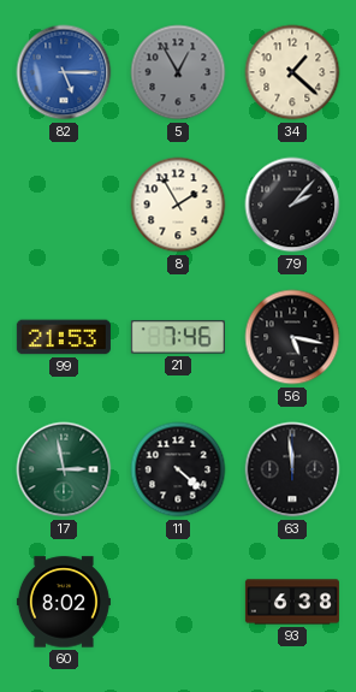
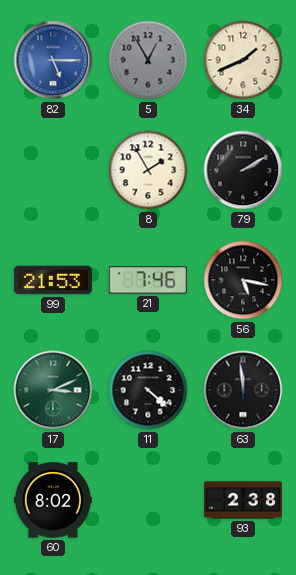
34: 1:22 -> 1:41 (243, 60)
79: 2:07 -> 2:10 (243, 170)
17: 2:58 -> 3:11 (53, 390)
93: 6:38 -> 2:38 (243, 500)
